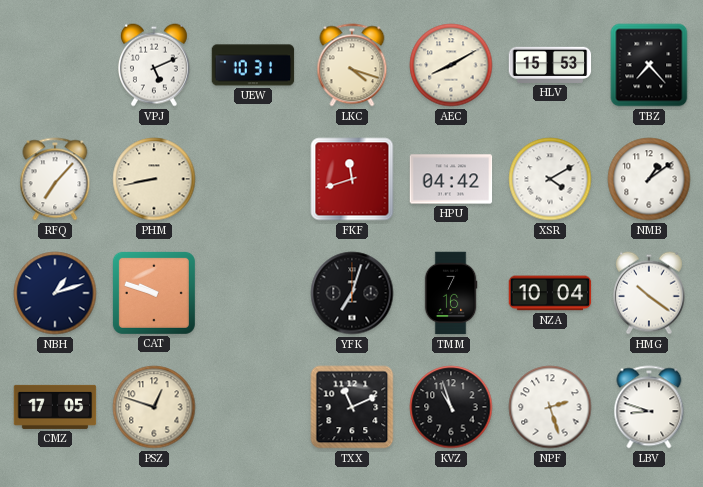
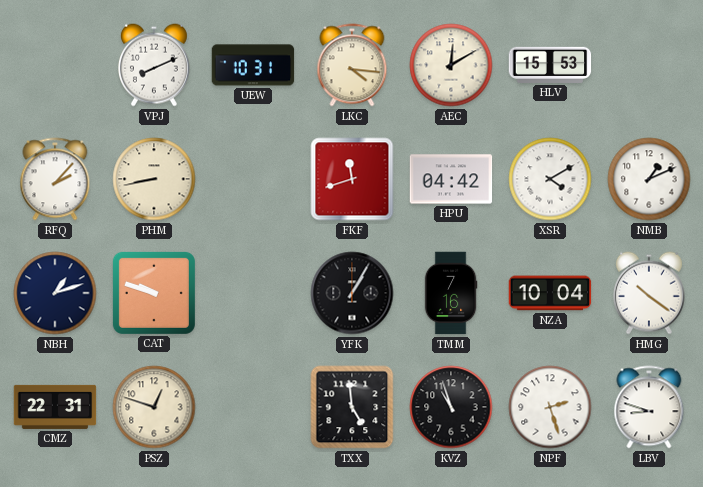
VPJ: 5:11 -> 8:11 (154, 65)
LKC: 4:18 -> 4:16 (352, 65)
AEC: 8:10 -> 12:10 (451, 65)
TBZ: 7:23 -> none (649, 65)
RFQ: 7:07 -> 2:07 (55, 179)
NMB: 1:09 -> 1:11 (649, 179)
YFK: 7:03 -> 1:05 (352, 293)
CMZ: 17:05 -> 22:31 (55, 407)
TXX: 11:11 -> 4:59 (352, 407)
